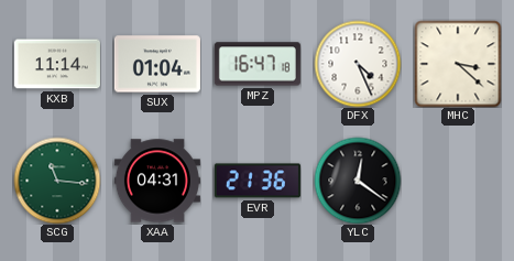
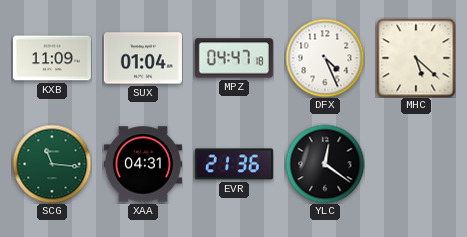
KXB: 11:14 -> 11:09 (52, 58)
MPZ: 16:47 -> 04:47 (234, 58)
MHC: 3:22 -> 5:22 (416, 58)
